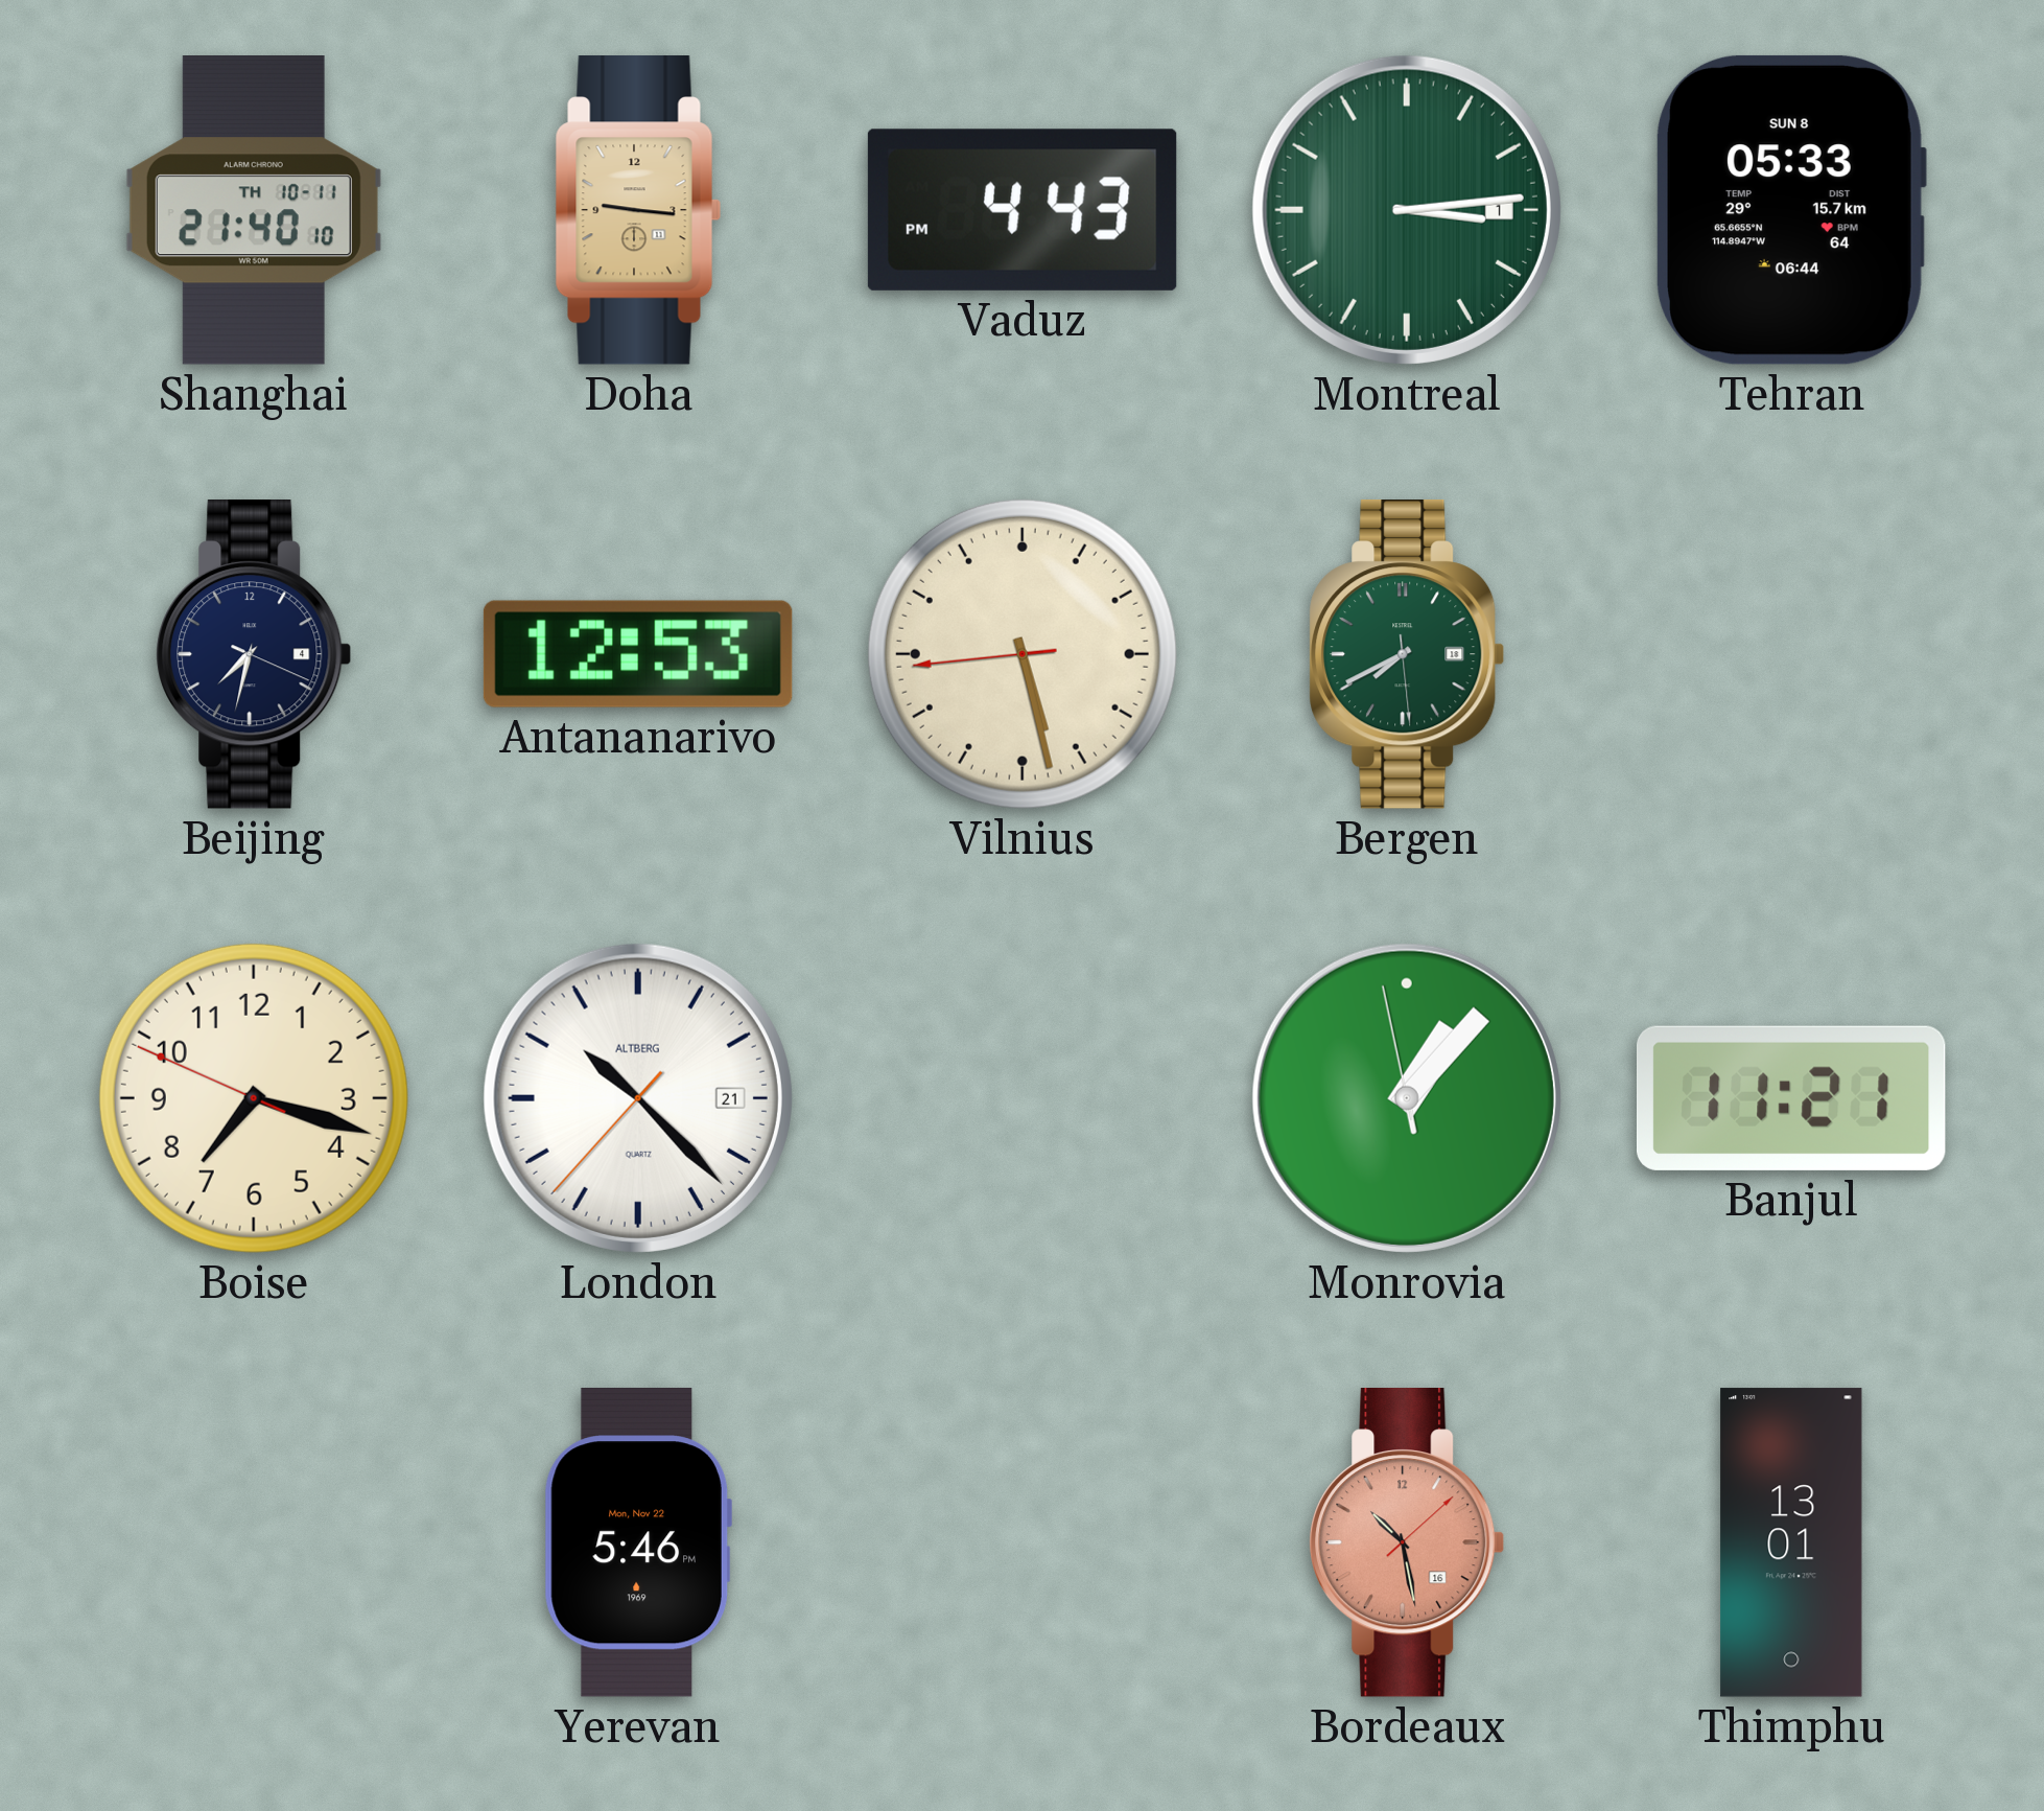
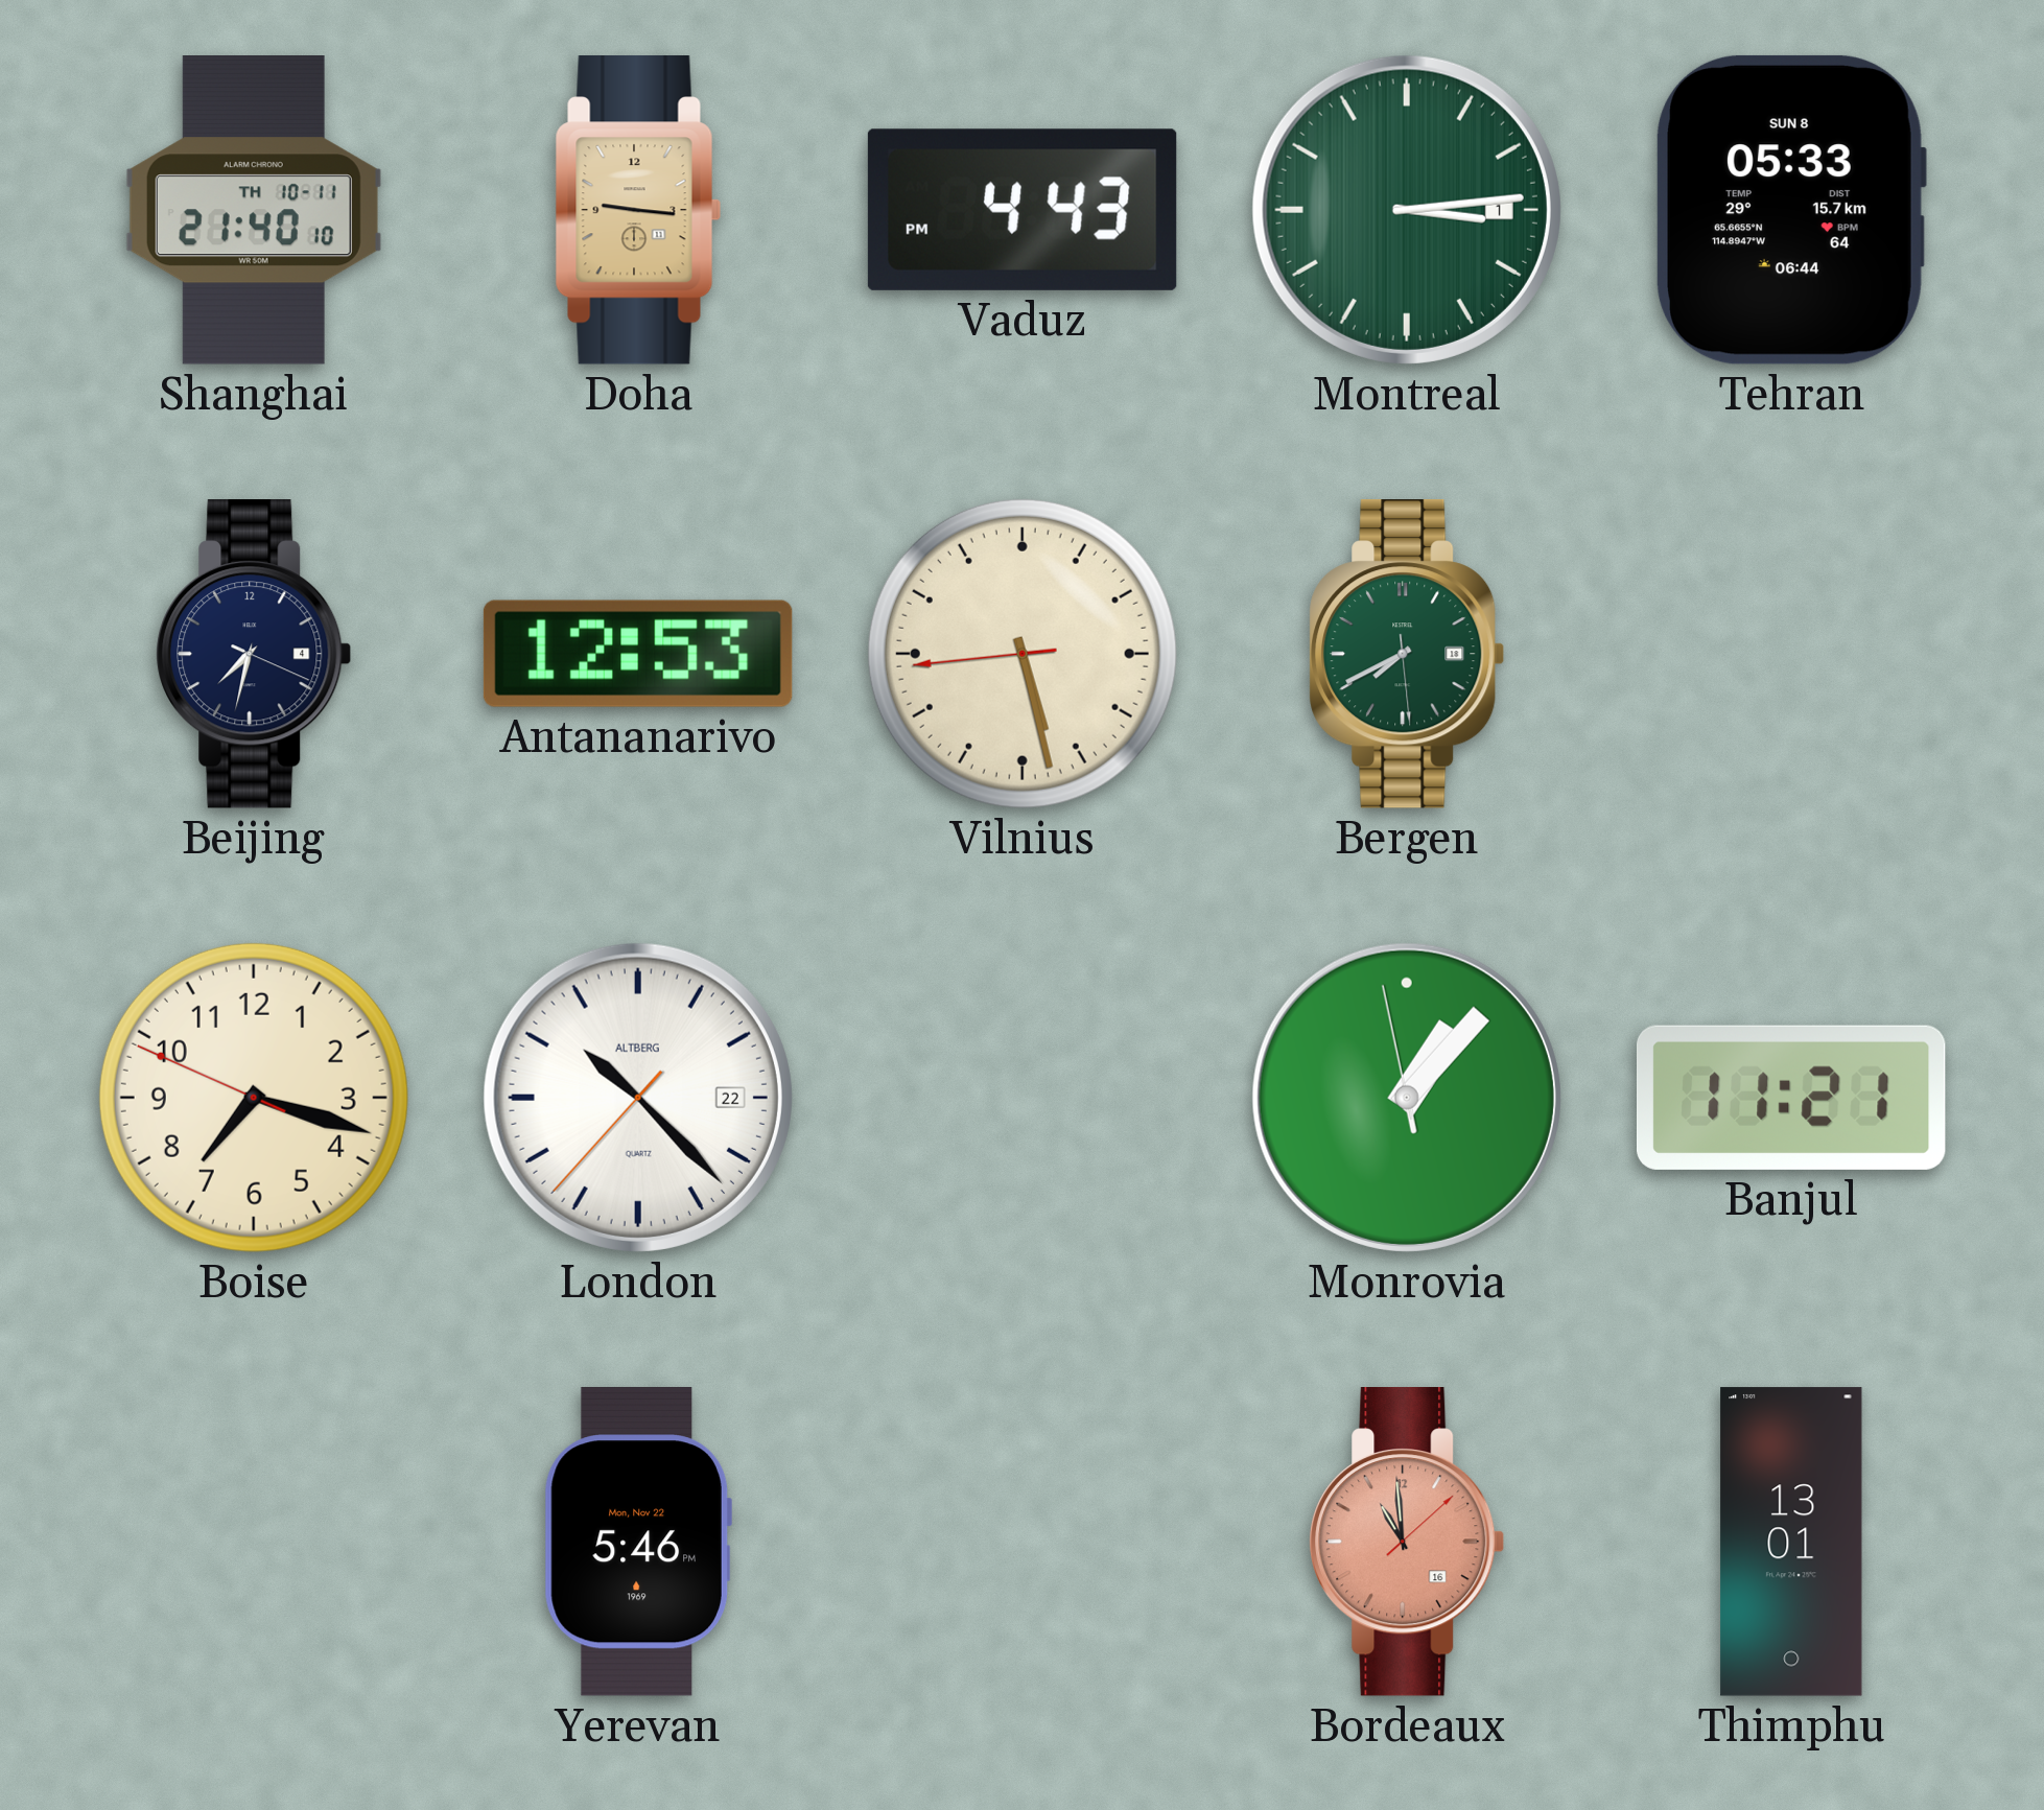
London date: 21 -> 22 (638, 1098)
Bordeaux: 10:28 -> 10:59 (1407, 1543)
